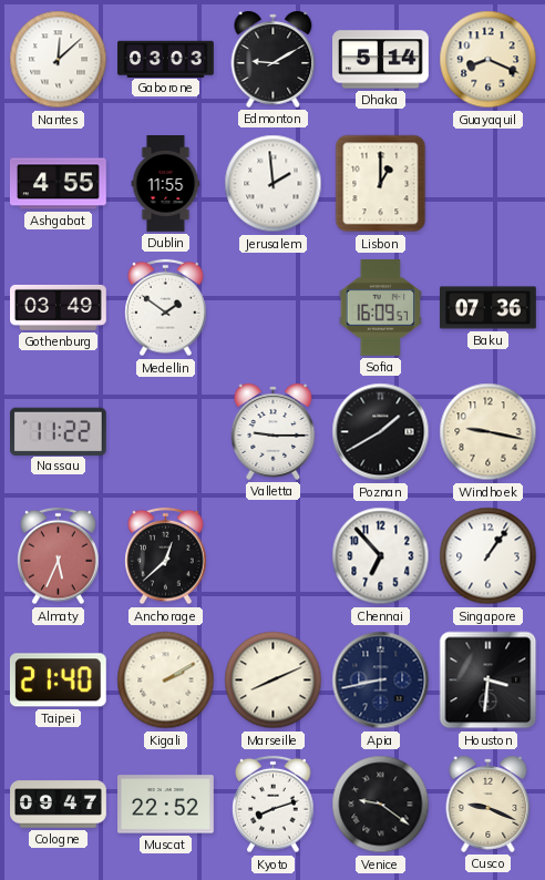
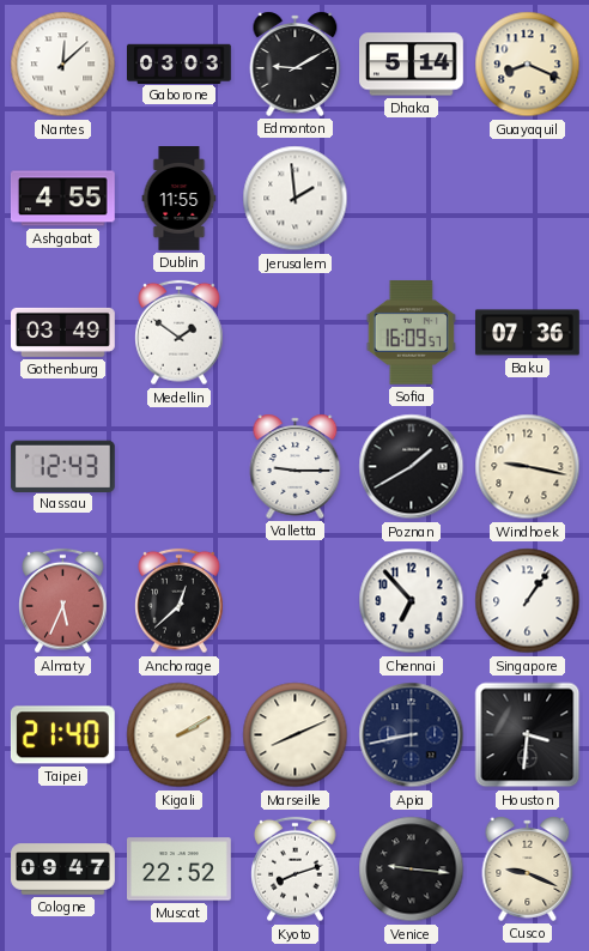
Lisbon: 1:00 -> none (381, 184)
Nassau: 11:22 -> 12:43 (62, 466)
Venice: 9:21 -> 9:16 (412, 870)
